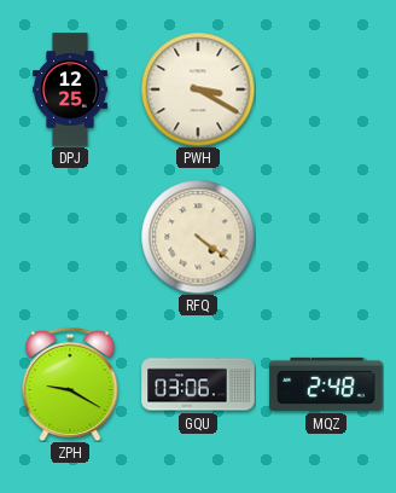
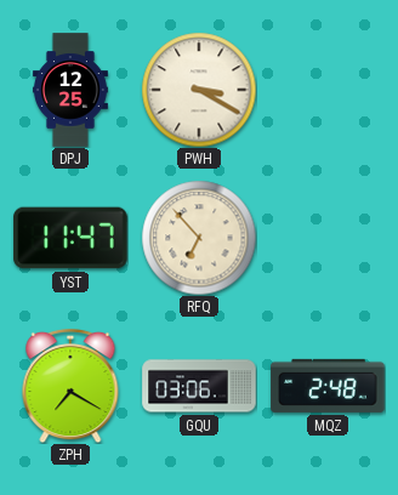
YST: none -> 11:47 (70, 238)
RFQ: 4:21 -> 6:53 (199, 238)
ZPH: 9:20 -> 7:20 (70, 386)
